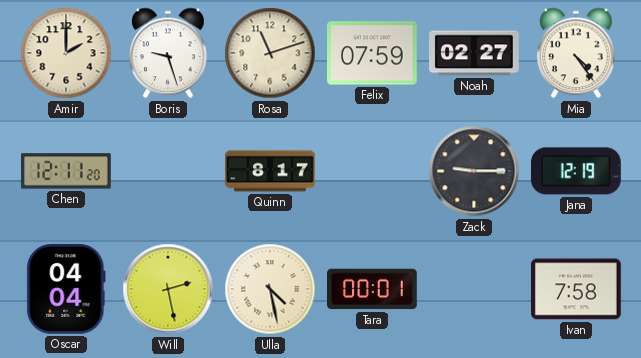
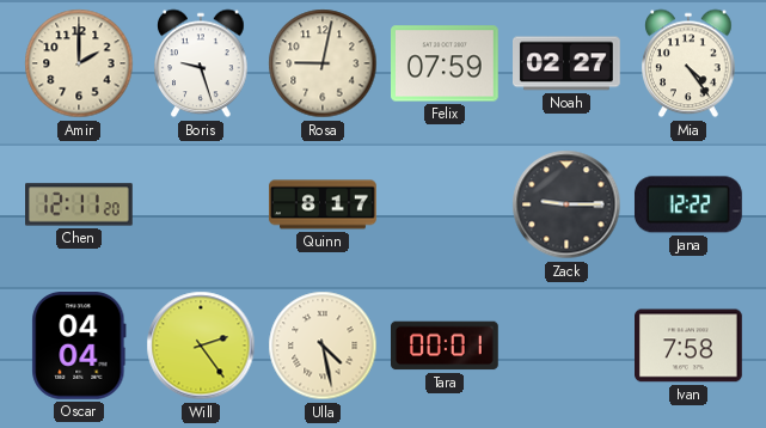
Rosa: 11:12 -> 9:02 (323, 63)
Jana: 12:19 -> 12:22 (688, 204)
Will: 2:28 -> 2:24 (201, 346)
